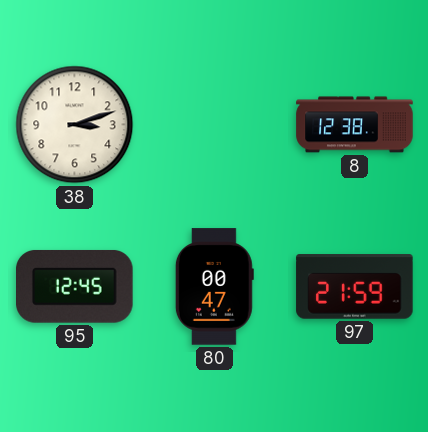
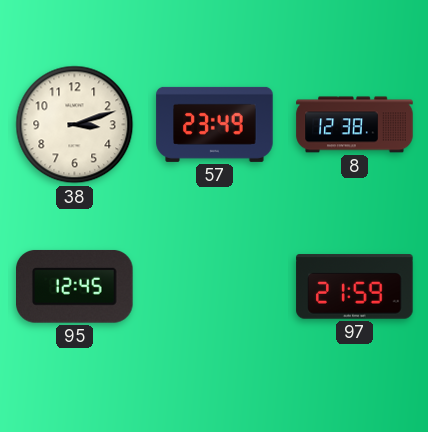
57: none -> 23:49 (215, 124)
80: 00:47 -> none (214, 287)
